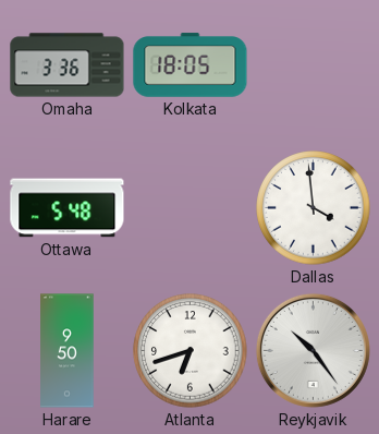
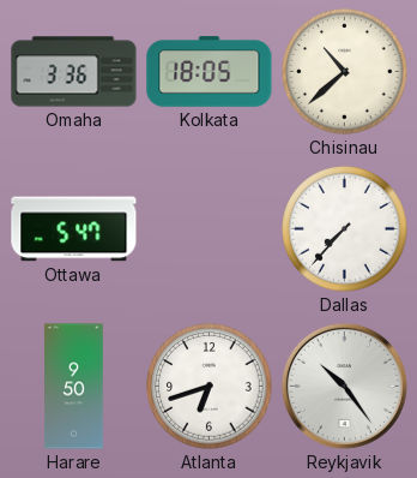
Chisinau: none -> 10:38 (345, 72)
Ottawa: 5:48 -> 5:47 (74, 229)
Dallas: 3:59 -> 7:37 (345, 229)
